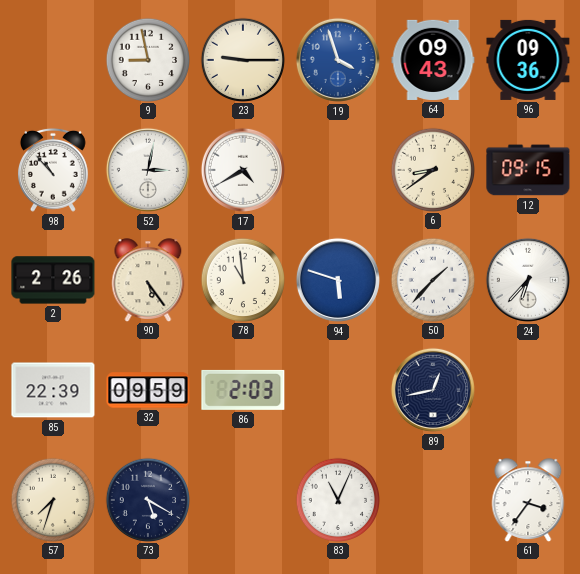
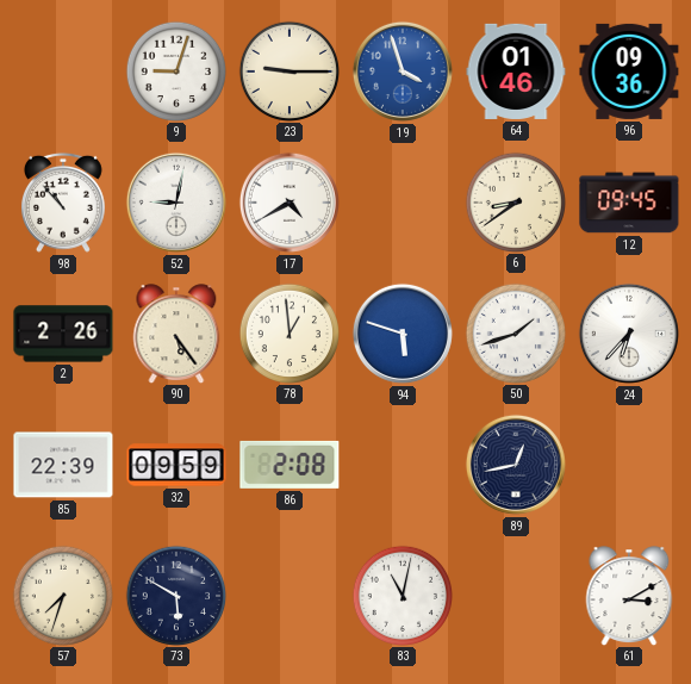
9: 8:58 -> 9:03 (175, 70)
64: 09:43 -> 01:46 (516, 71)
52: 3:02 -> 9:02 (176, 203)
12: 09:15 -> 09:45 (629, 203)
78: 10:59 -> 12:59 (288, 332)
50: 1:37 -> 1:42 (515, 332)
86: 2:03 -> 2:08 (290, 465)
73: 5:20 -> 5:50 (175, 595)
83: 11:04 -> 11:02 (401, 595)
61: 3:36 -> 3:10 (629, 596)
